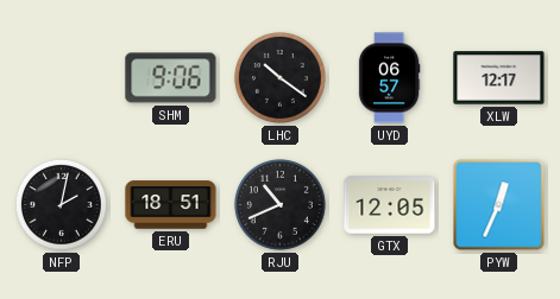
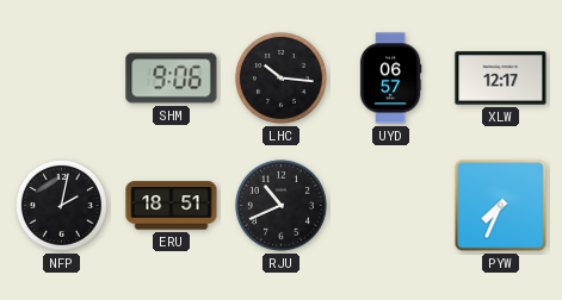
LHC: 10:21 -> 10:16 (280, 77)
GTX: 12:05 -> none (390, 205)
PYW: 12:34 -> 7:34 (501, 206)
